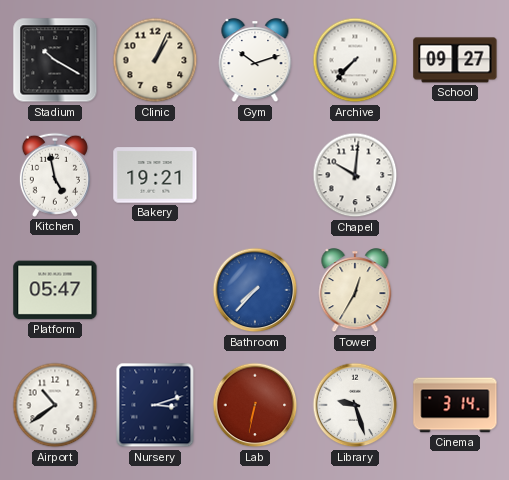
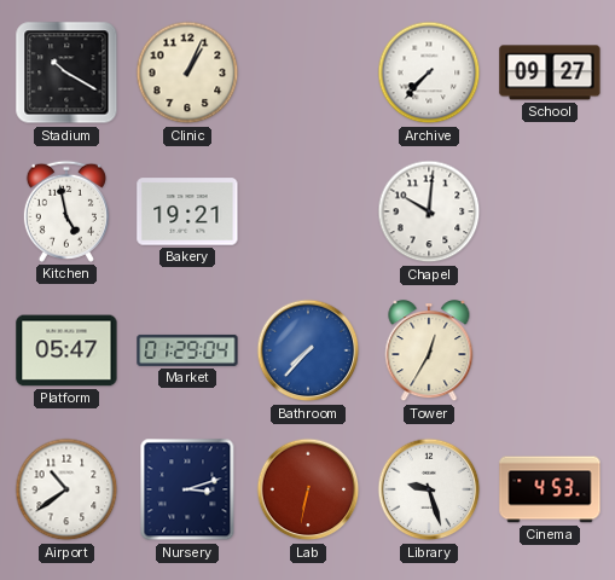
Gym: 10:12 -> none (255, 61)
Market: none -> 01:29 (187, 350)
Cinema: 3:14 -> 4:53 (550, 489)
